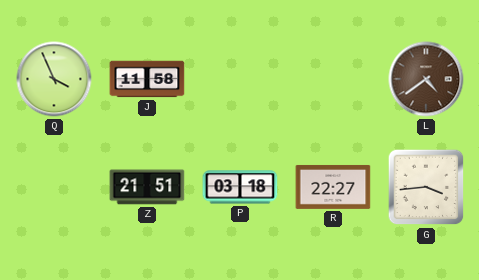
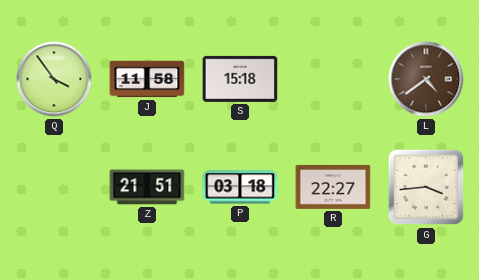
Q: 3:56 -> 3:54 (54, 79)
S: none -> 15:18 (240, 79)
